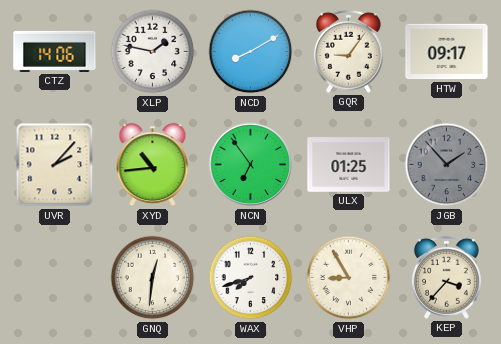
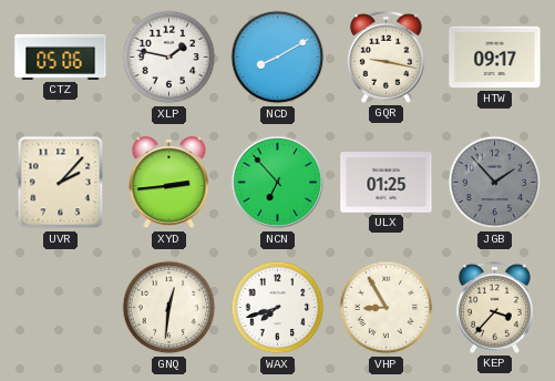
CTZ: 14:06 -> 05:06 (61, 56)
GQR: 9:06 -> 9:17 (386, 56)
XYD: 10:44 -> 2:44 (169, 183)
NCN: 6:54 -> 6:53 (278, 183)
